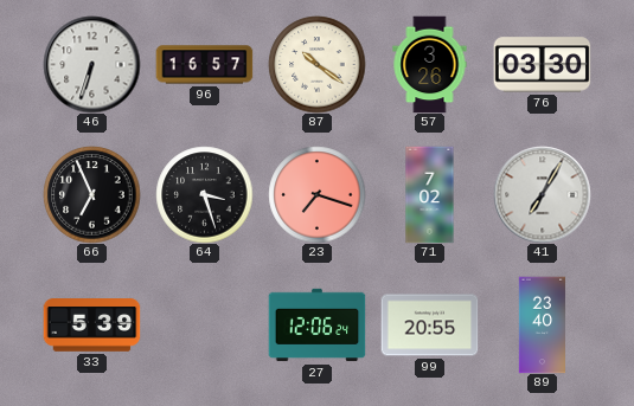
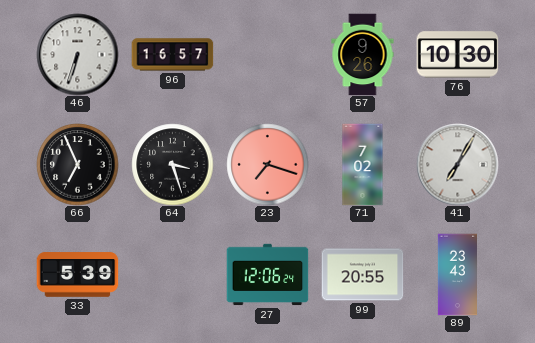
87: 10:21 -> none (316, 64)
57: 3:26 -> 9:26 (363, 54)
76: 03:30 -> 10:30 (457, 55)
89: 23:40 -> 23:43 (457, 274)
